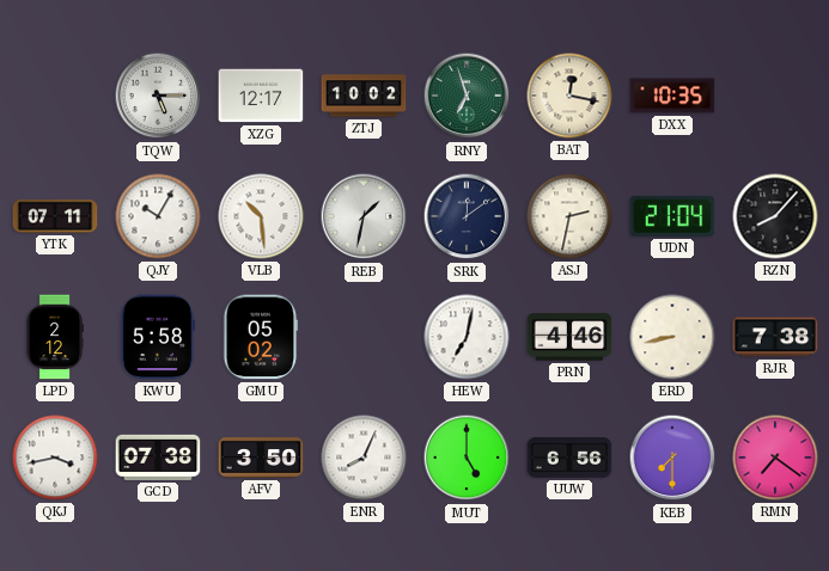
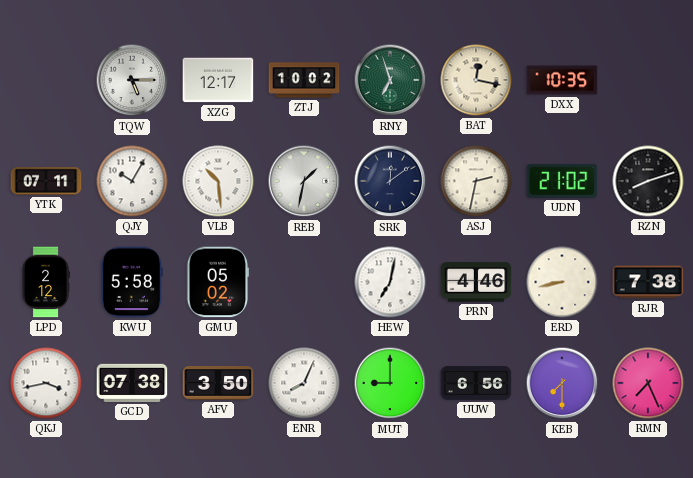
UDN: 21:04 -> 21:02 (562, 181)
RZN: 8:07 -> 8:12 (648, 181)
MUT: 5:00 -> 9:00 (390, 383)
RMN: 7:21 -> 7:26 (648, 383)
